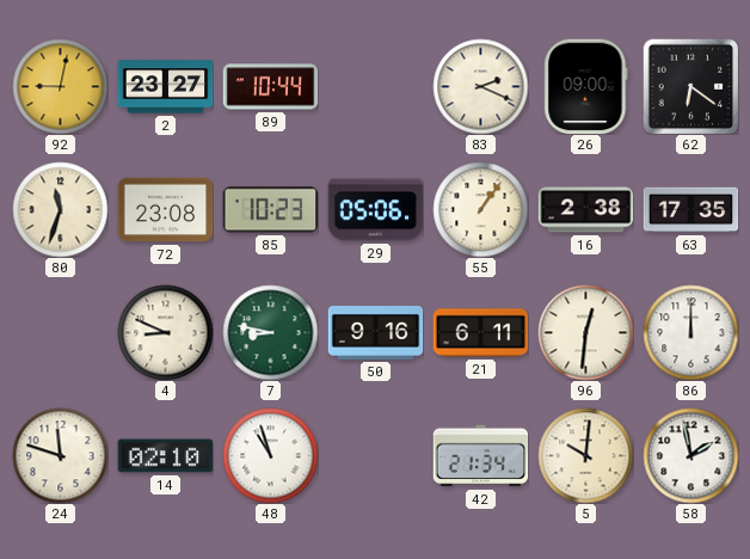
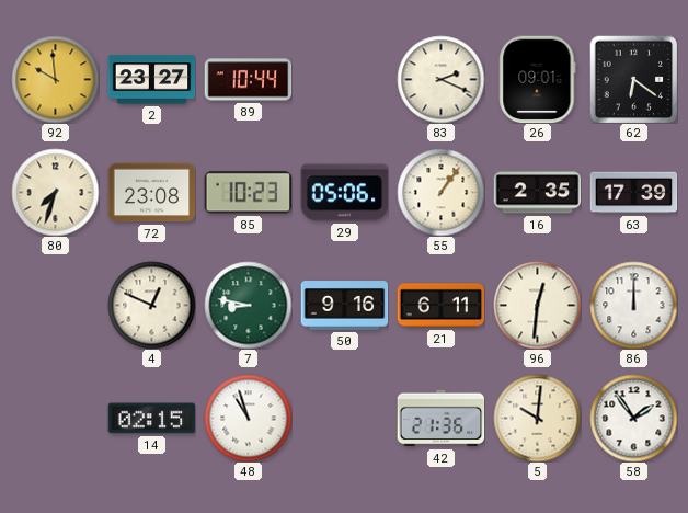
92: 9:02 -> 9:59 (55, 79)
26: 09:00 -> 09:01 (538, 79)
80: 11:33 -> 7:33 (55, 192)
16: 2:38 -> 2:35 (537, 193)
63: 17:35 -> 17:39 (633, 193)
4: 8:49 -> 12:49 (151, 305)
24: 11:48 -> none (60, 455)
14: 02:10 -> 02:15 (151, 419)
42: 21:34 -> 21:36 (440, 419)
58: 1:58 -> 1:54 (633, 418)
